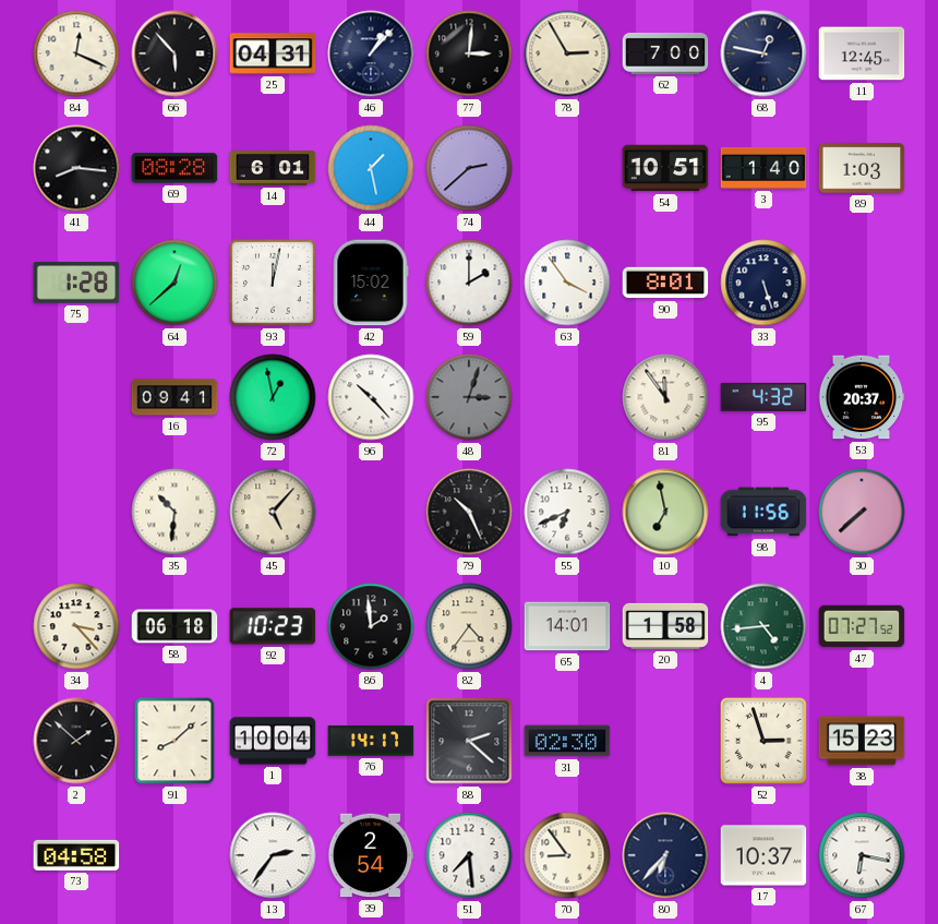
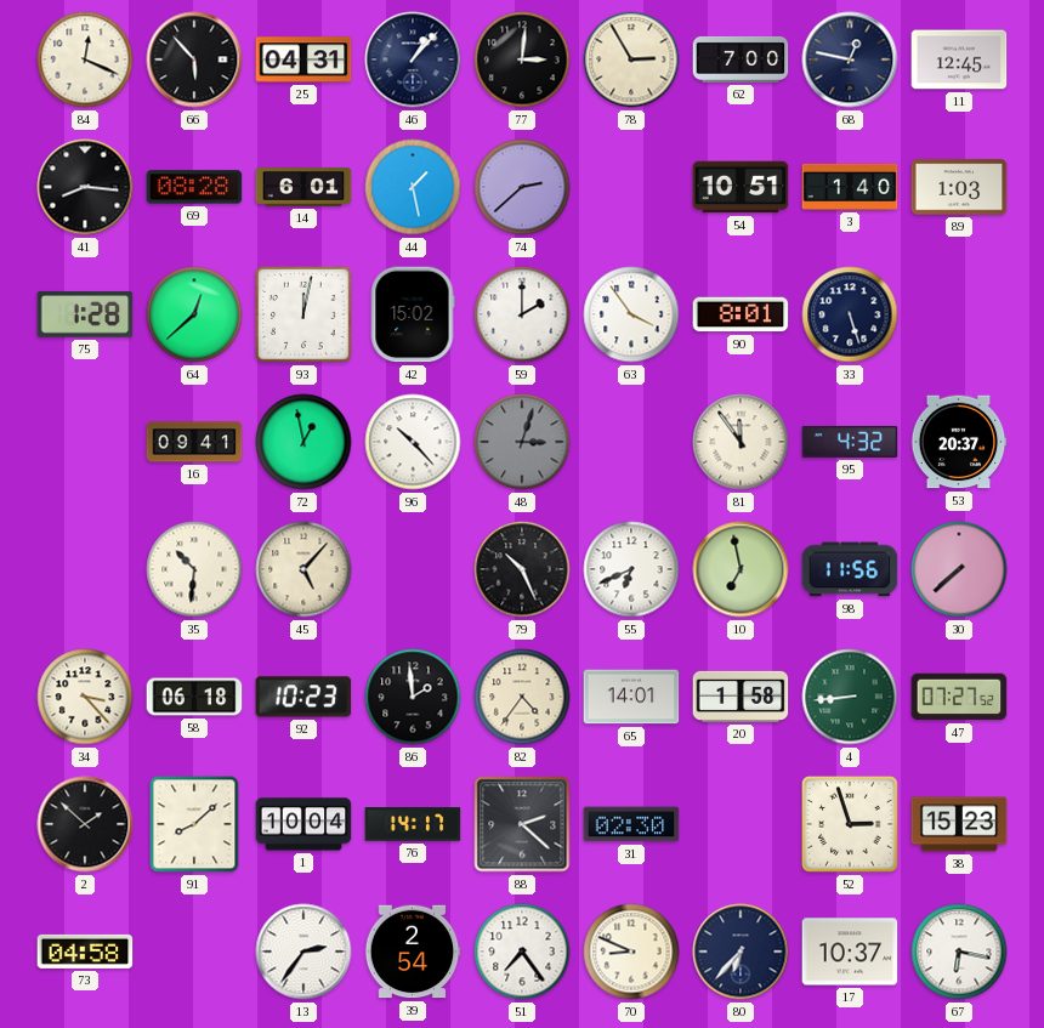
4: 4:44 -> 8:44 (850, 697)
51: 7:29 -> 7:24 (522, 952)
70: 8:54 -> 8:49 (631, 952)
